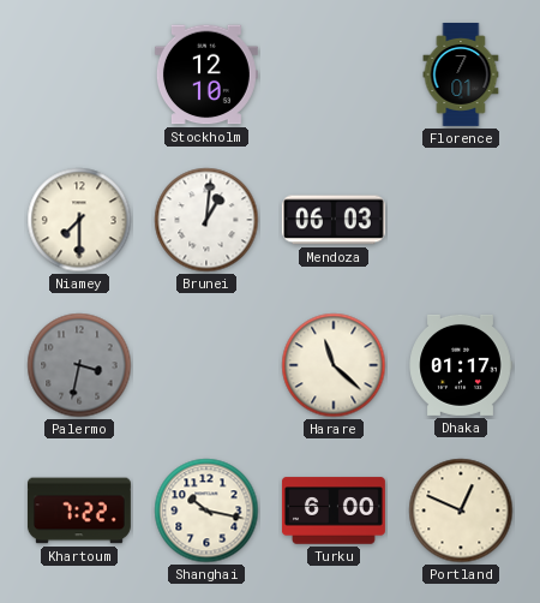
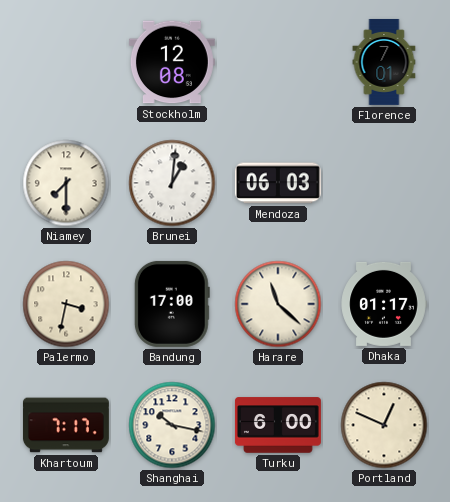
Stockholm: 12:10 -> 12:08 (172, 62)
Palermo dial: grey -> cream (66, 304)
Bandung: none -> 17:00 (172, 304)
Khartoum: 7:22 -> 7:17 (66, 425)
